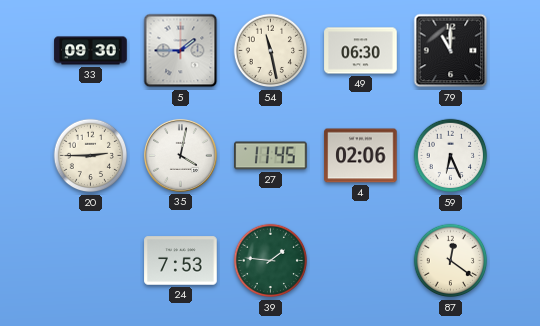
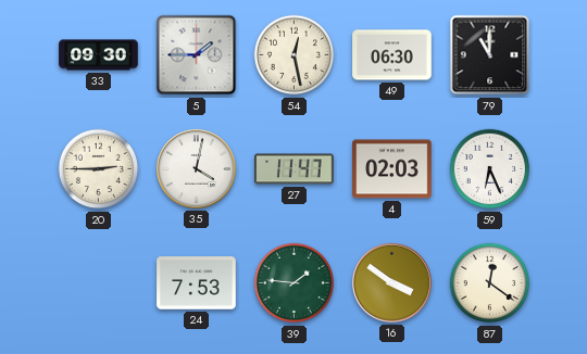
54: 11:28 -> 12:28 (295, 55)
27: 11:45 -> 11:47 (295, 169)
4: 02:06 -> 02:03 (392, 169)
16: none -> 3:51 (392, 283)
